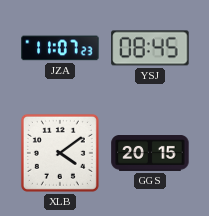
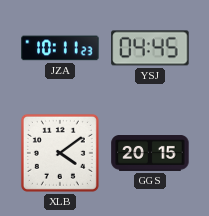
JZA: 11:07 -> 10:11 (60, 48)
YSJ: 08:45 -> 04:45 (150, 48)
